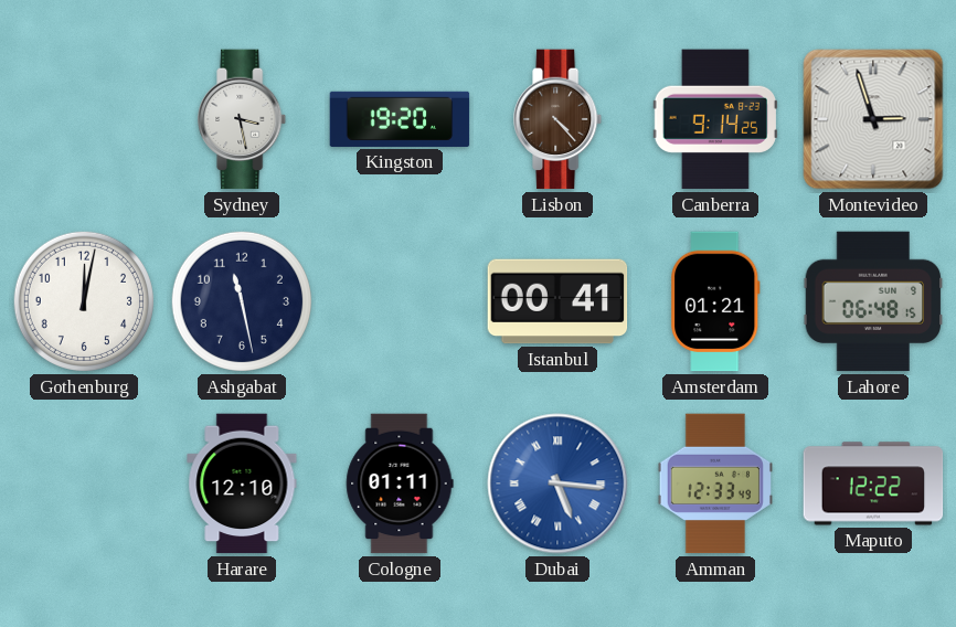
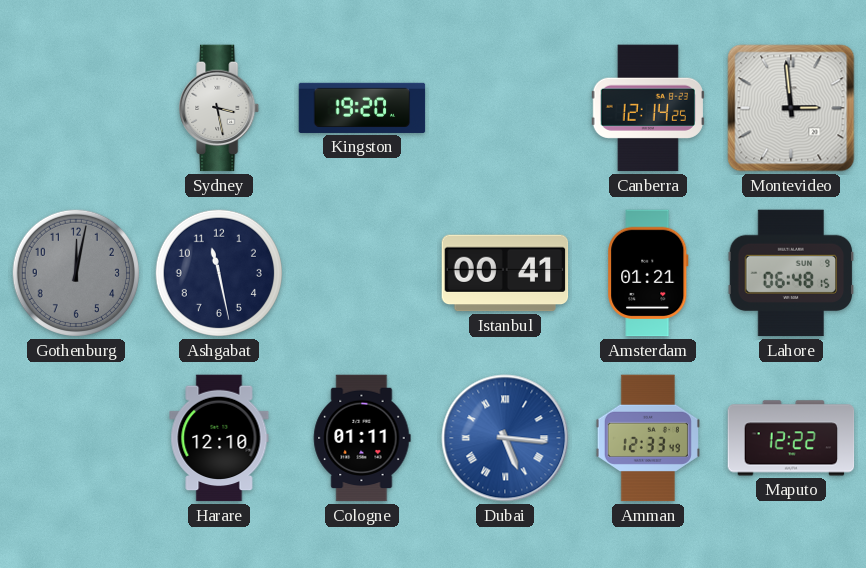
Lisbon: 4:23 -> none (559, 119)
Canberra: 9:14 -> 12:14 (648, 108)
Montevideo: 2:57 -> 2:59 (791, 108)
Gothenburg dial: white -> grey (76, 273)
